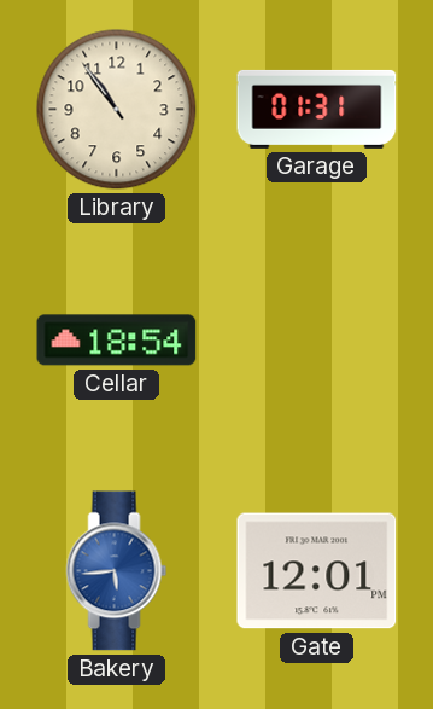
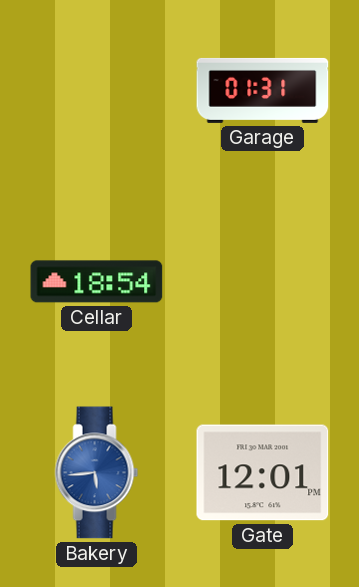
Library: 10:54 -> none (117, 110)
